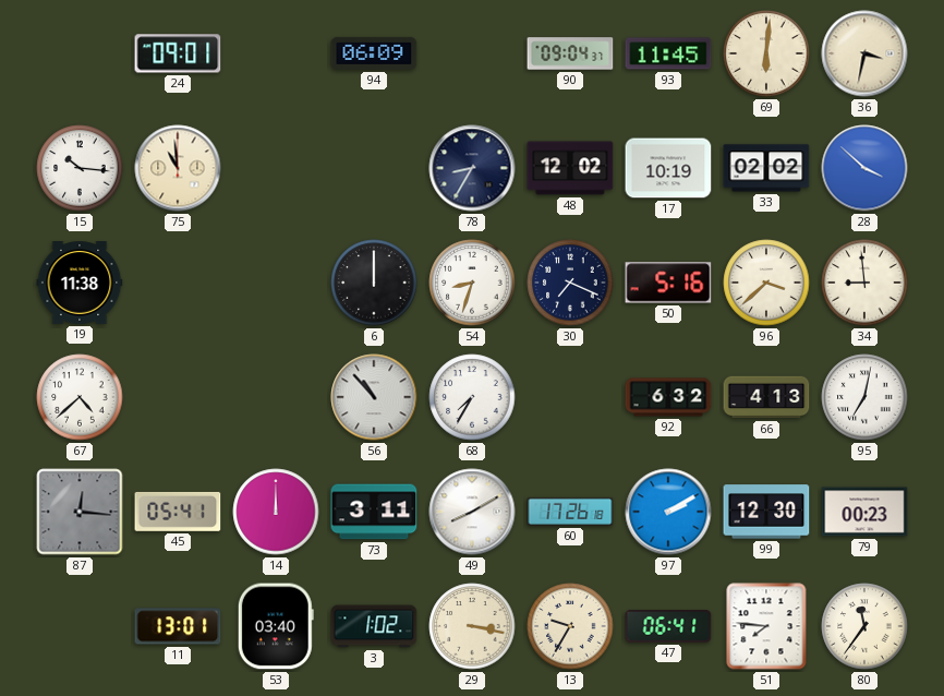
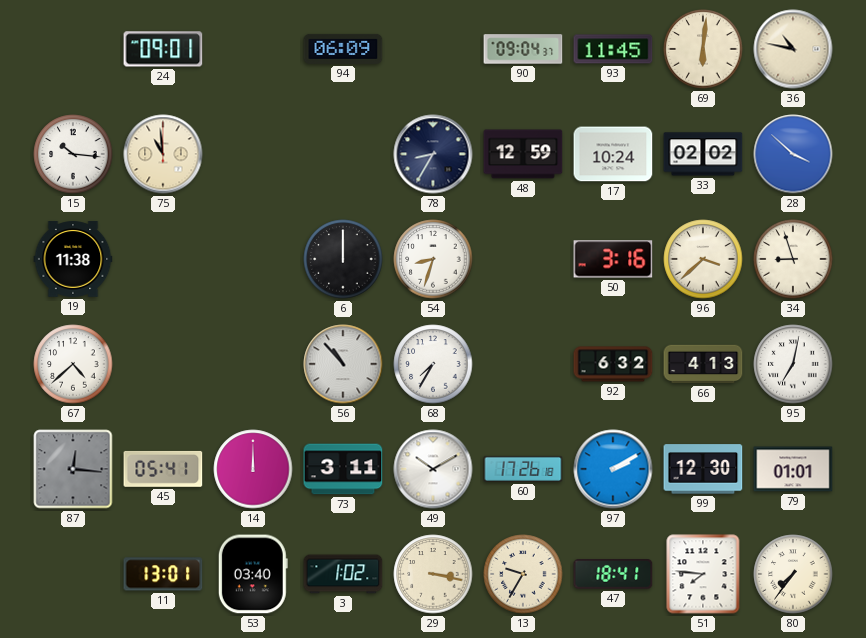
36: 3:32 -> 10:47 (793, 49)
48: 12:02 -> 12:59 (523, 154)
17: 10:19 -> 10:24 (613, 154)
30: 7:19 -> none (570, 283)
50: 5:16 -> 3:16 (613, 259)
34: 8:59 -> 8:57 (793, 259)
49: 8:10 -> 10:10 (433, 469)
79: 00:23 -> 01:01 (793, 469)
47: 06:41 -> 18:41 (613, 574)
80: 11:36 -> 7:36 (793, 574)
